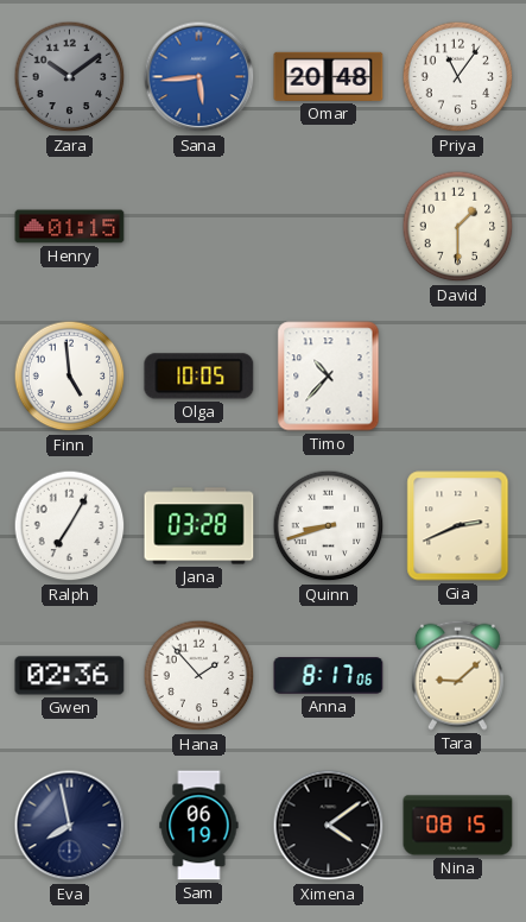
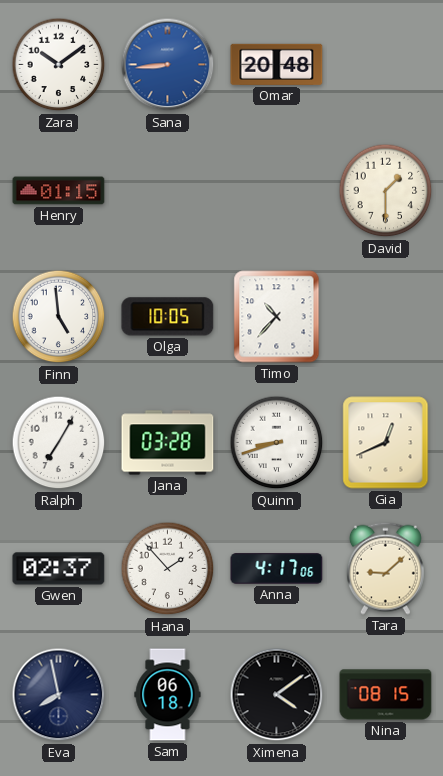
Zara dial: grey -> white (59, 65)
Sana: 5:44 -> 8:44 (168, 65)
Priya: 11:06 -> none (458, 77)
Gia: 2:41 -> 12:41 (386, 443)
Gwen: 02:36 -> 02:37 (59, 569)
Anna: 8:17 -> 4:17 (277, 569)
Sam: 06:19 -> 06:18 (168, 695)
